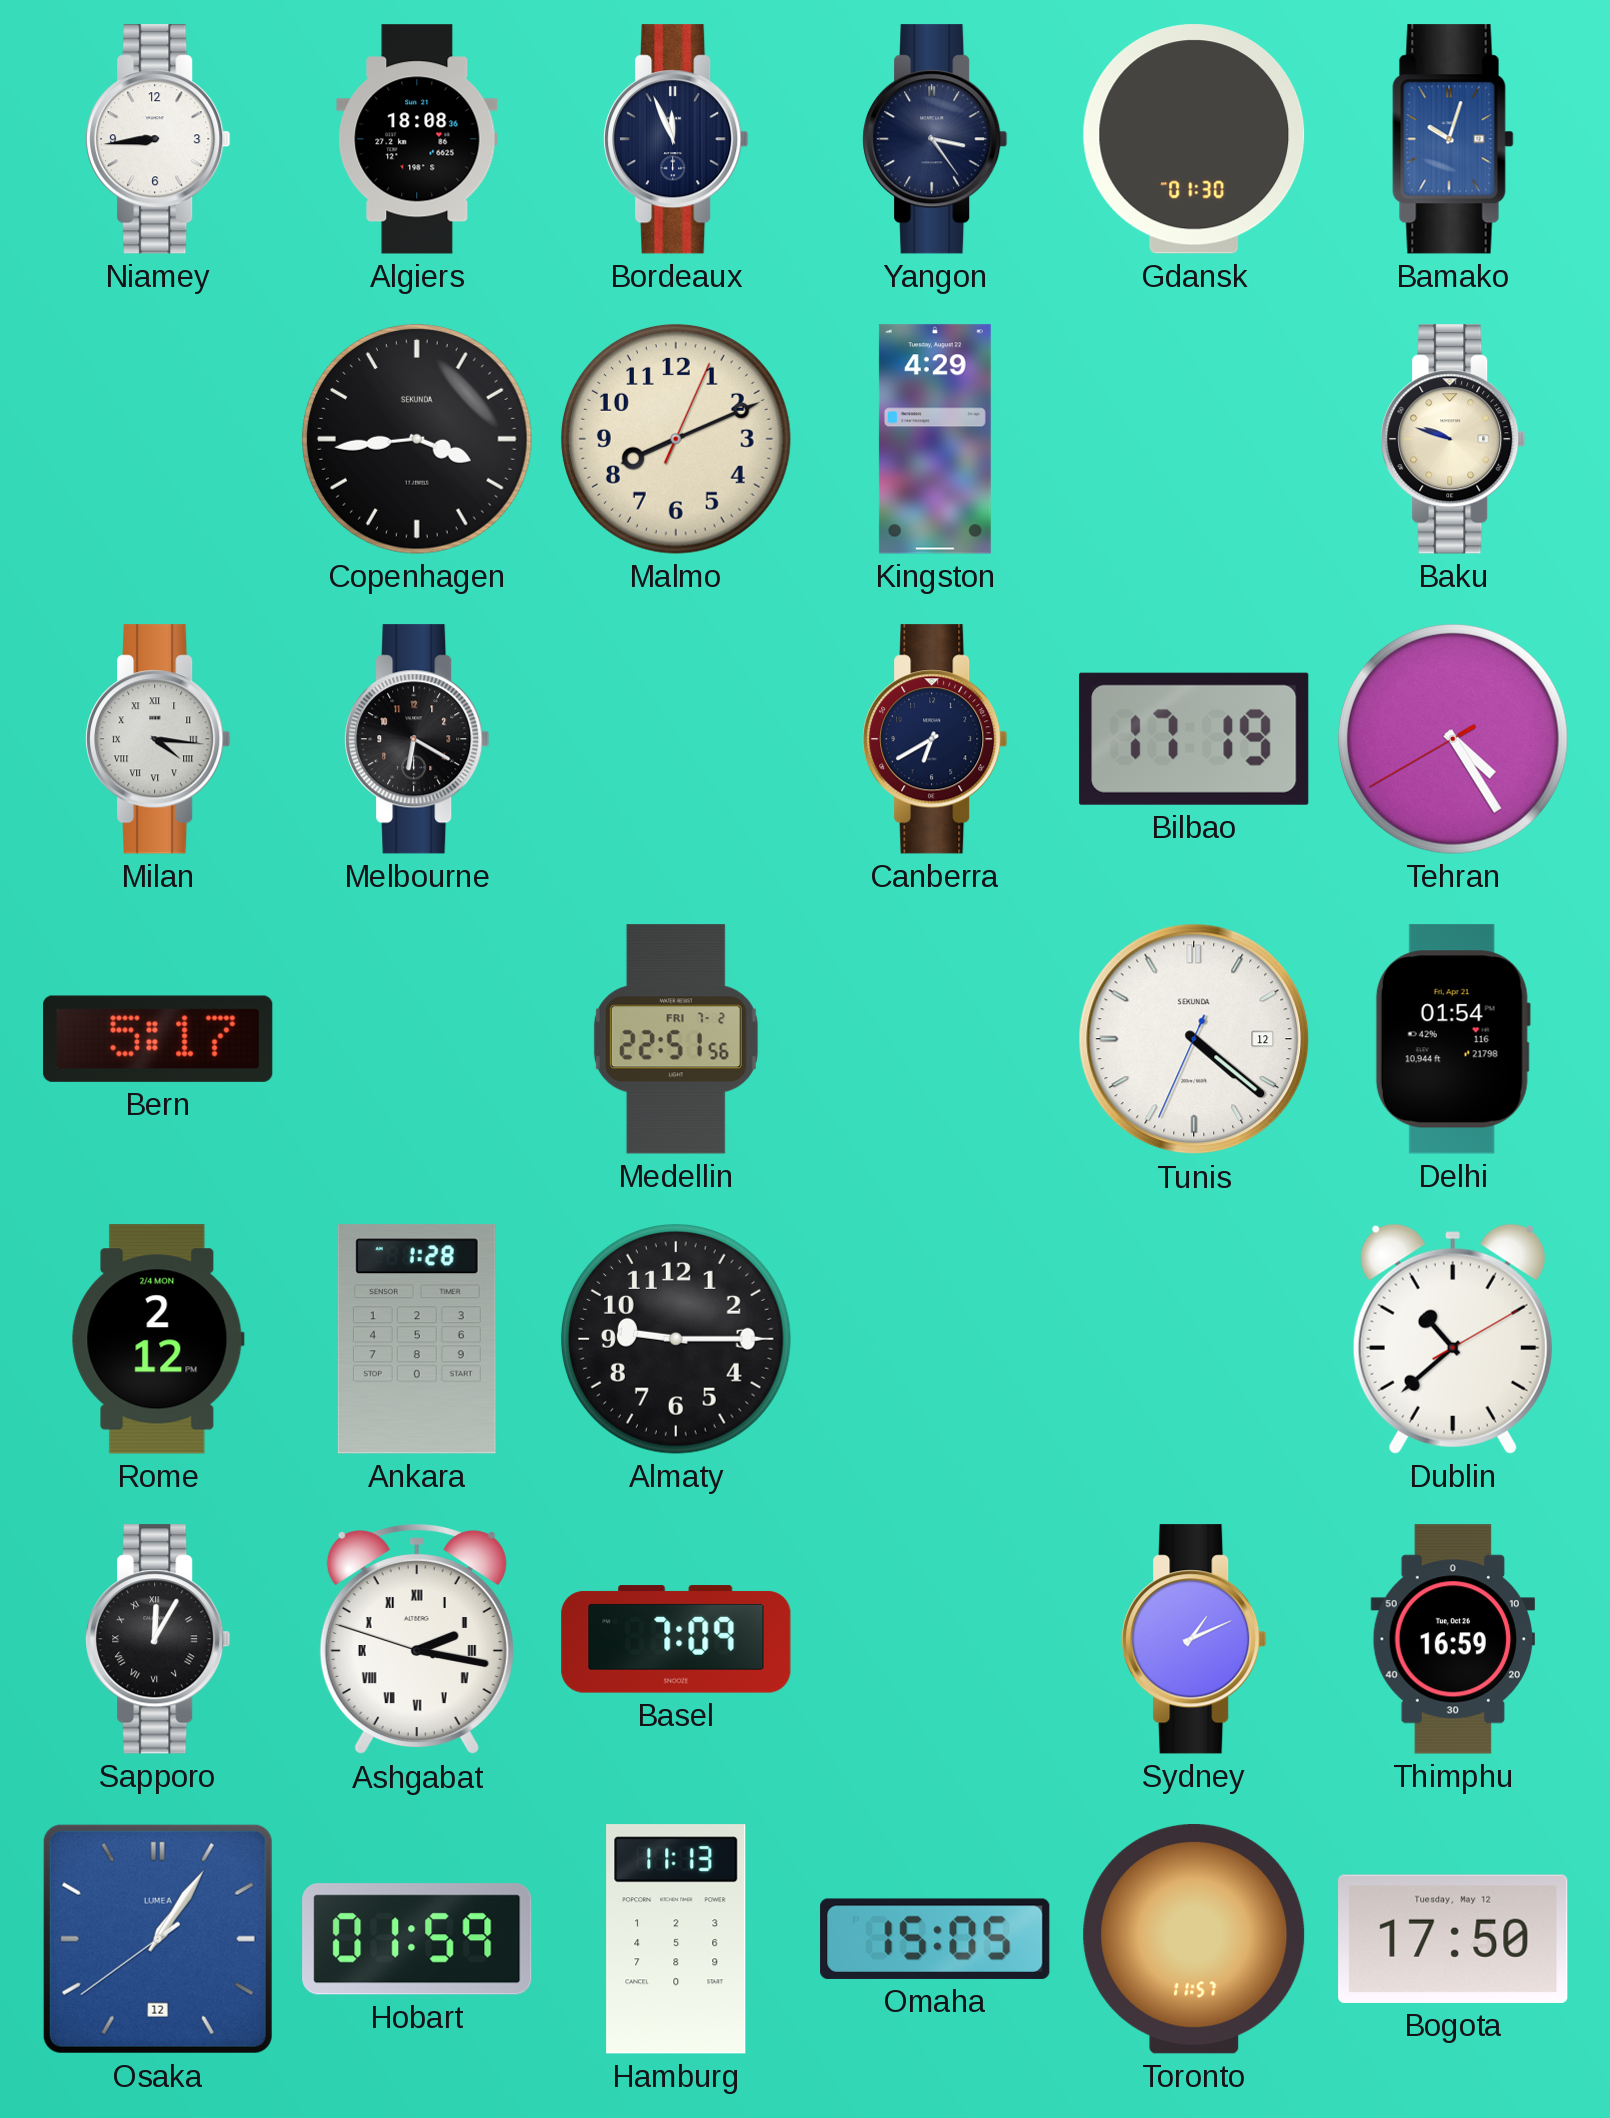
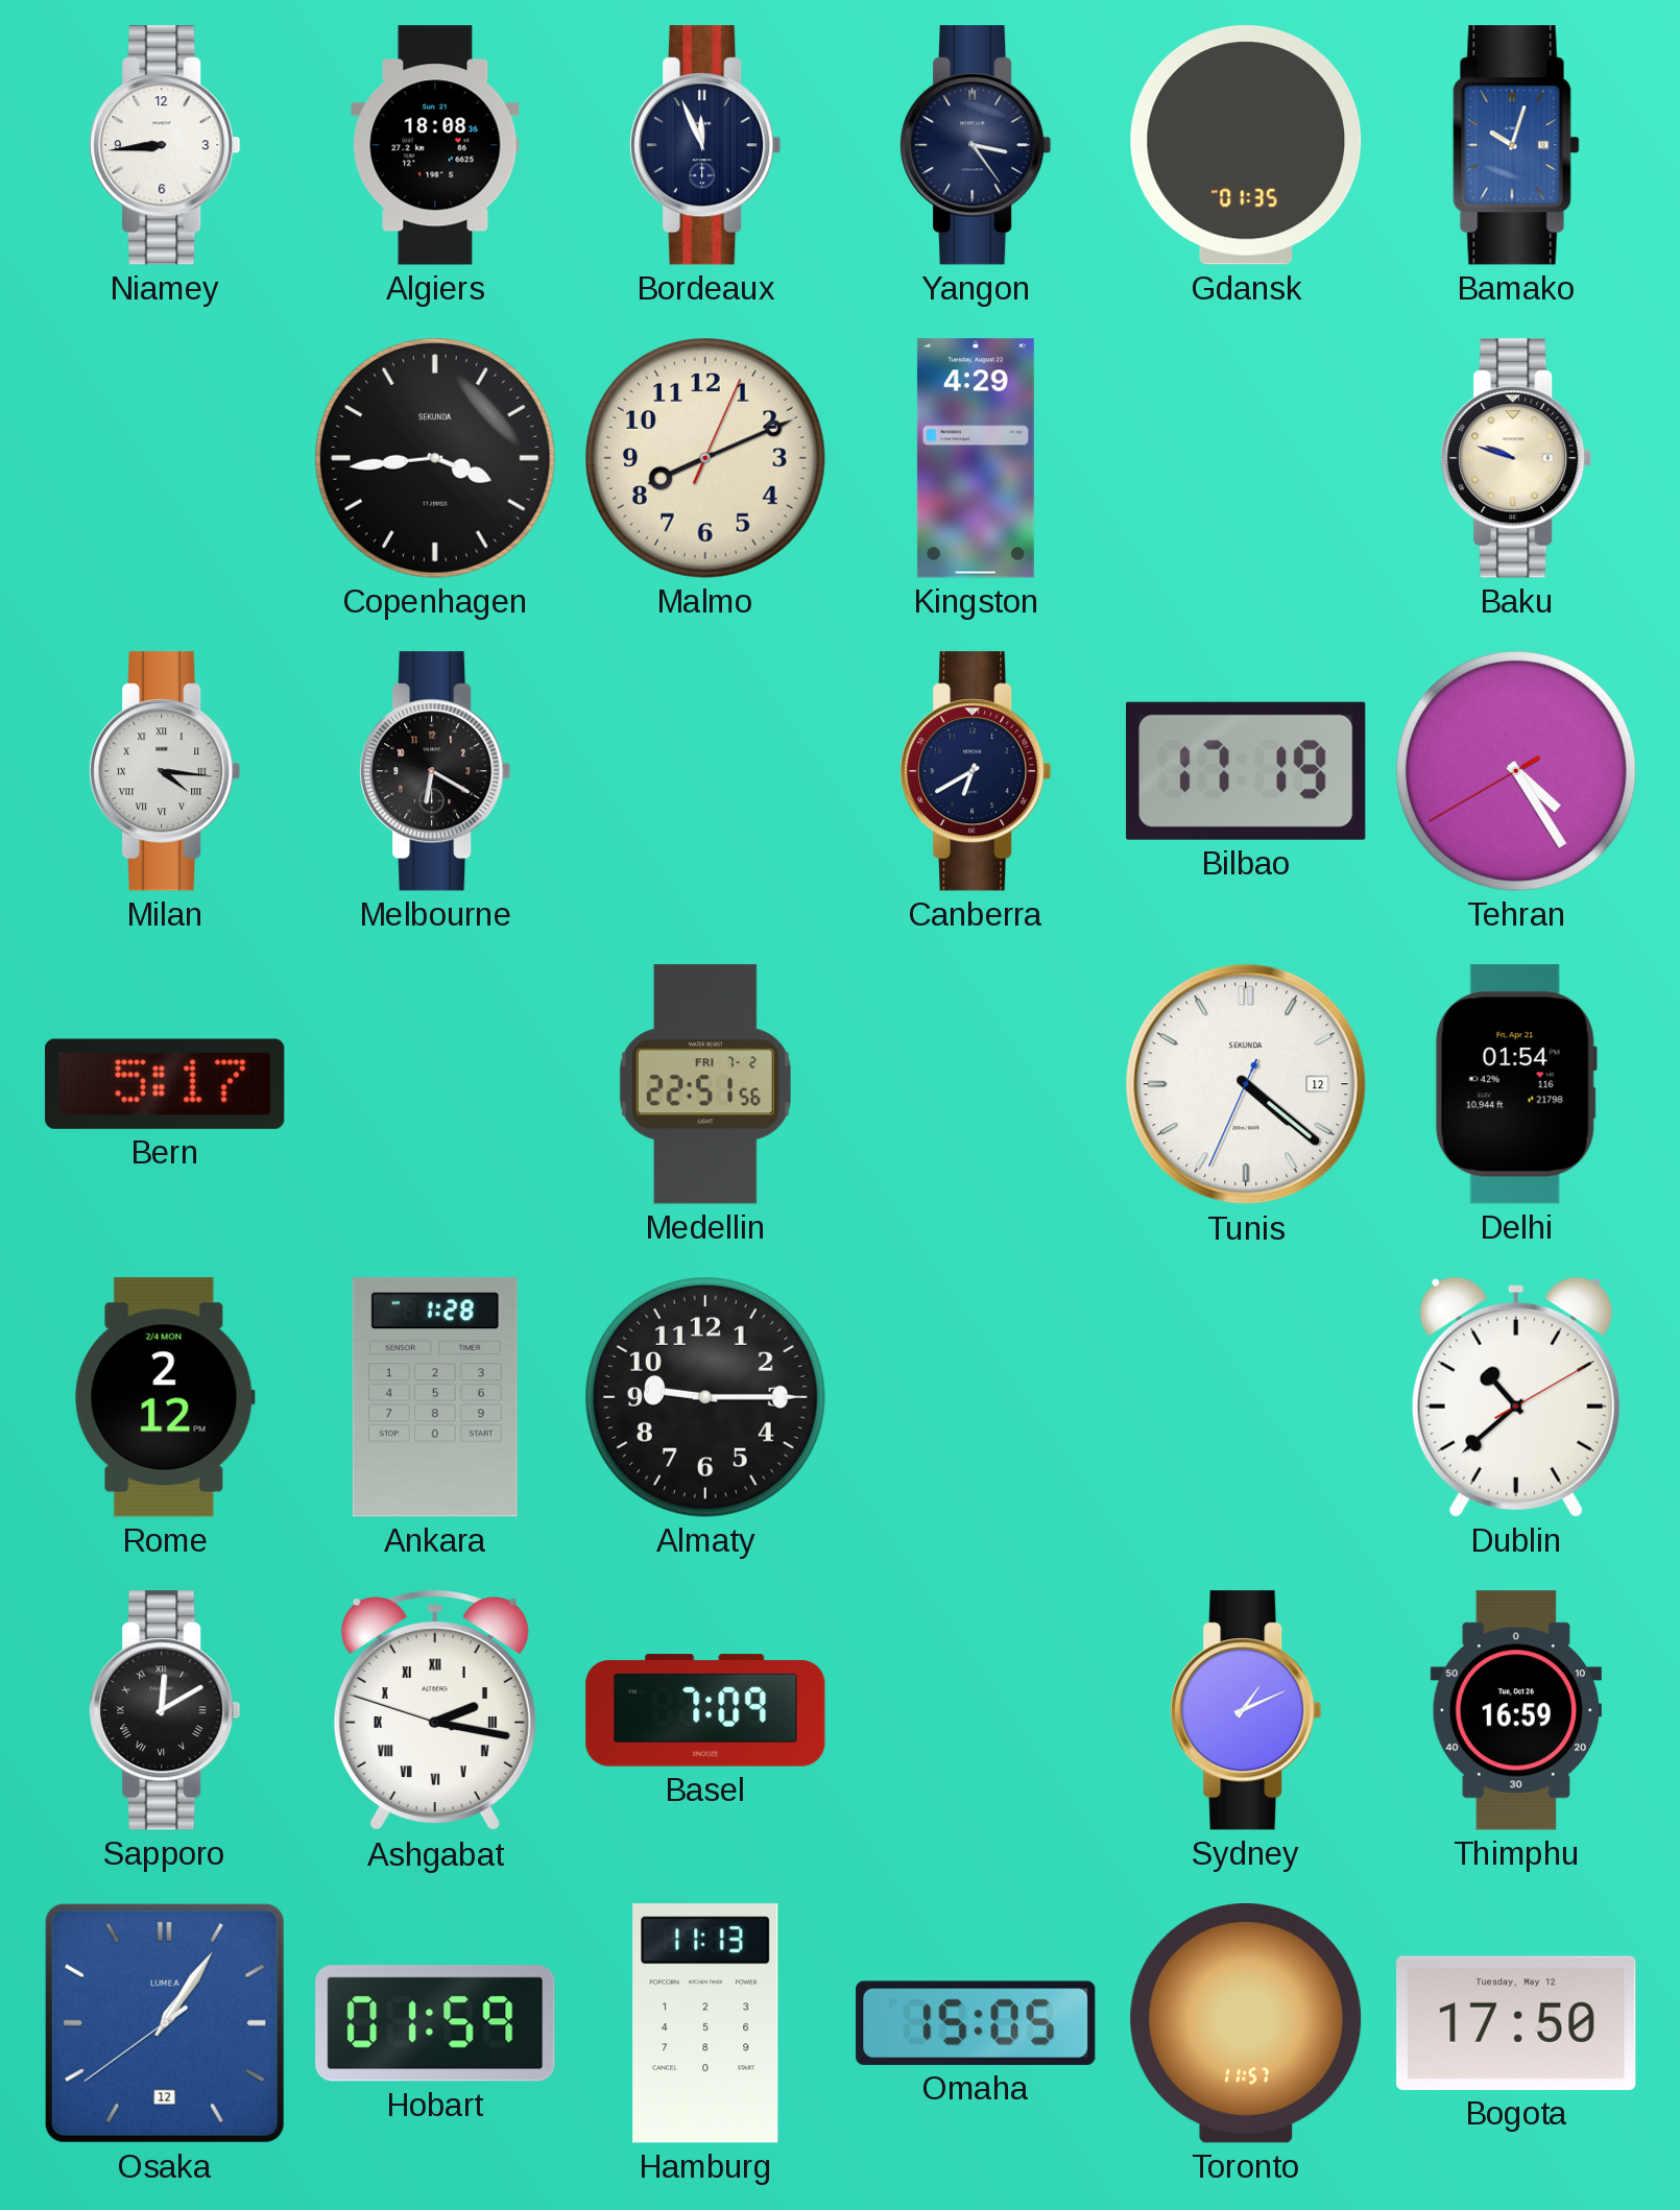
Gdansk: 01:30 -> 01:35 (1246, 145)
Sapporo: 12:05 -> 12:10 (165, 1710)
